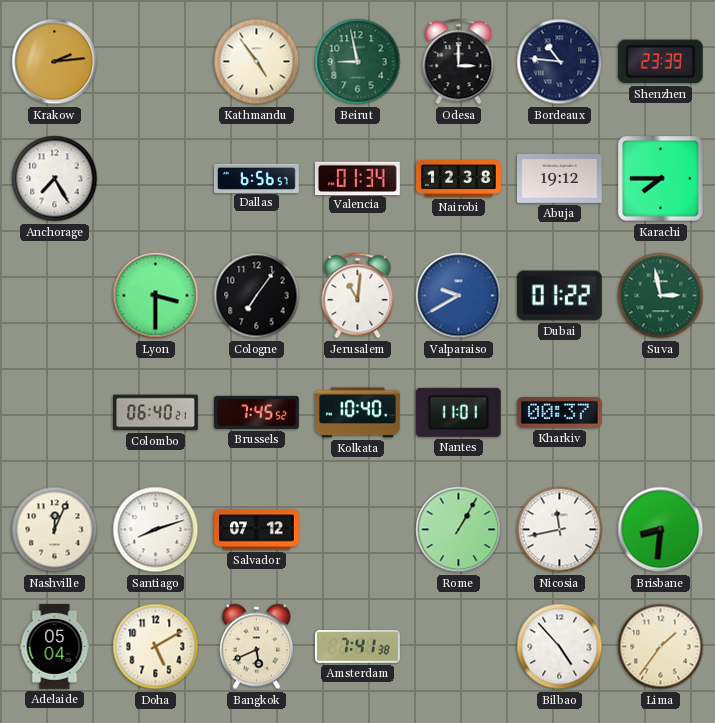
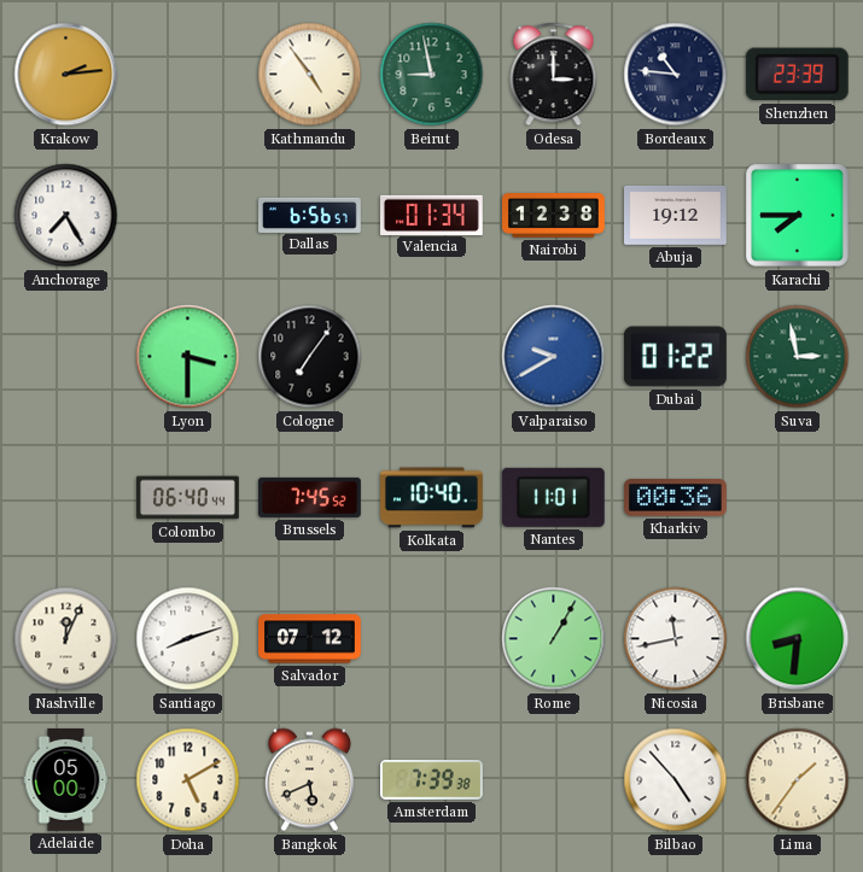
Jerusalem: 11:01 -> none (358, 296)
Colombo: 06:40:21 -> 06:40:44 (188, 498)
Kharkiv: 00:37 -> 00:36 (676, 498)
Adelaide: 05:04 -> 05:00 (66, 780)
Amsterdam: 7:41 -> 7:39 (432, 780)
